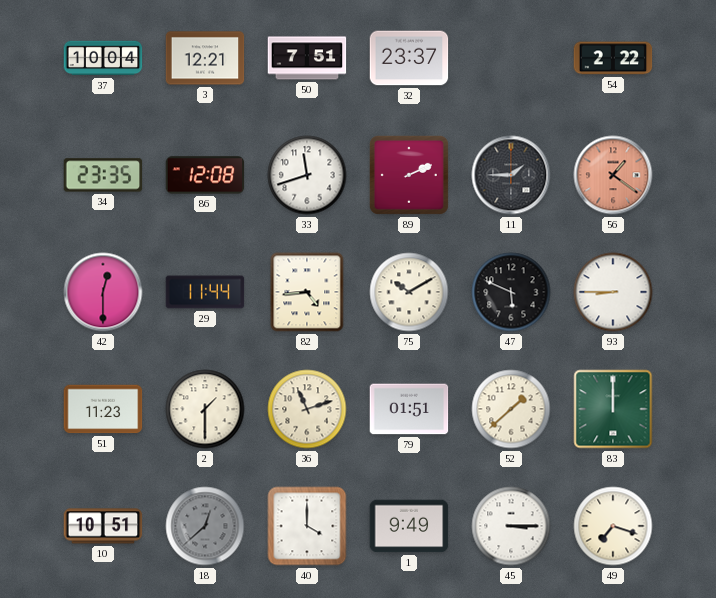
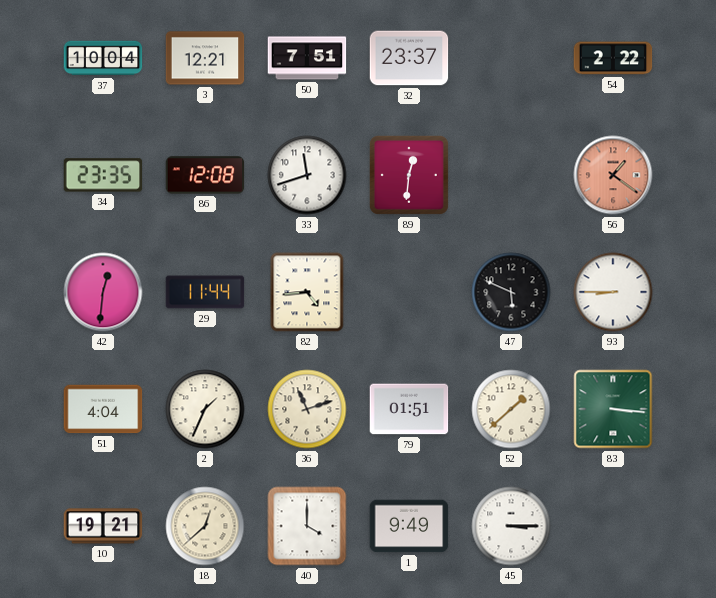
89: 2:11 -> 12:31 (409, 175)
11: 1:45 -> none (511, 175)
42: 12:30 -> 12:31 (103, 292)
75: 10:10 -> none (409, 292)
51: 11:23 -> 4:04 (103, 409)
2: 1:30 -> 1:34 (205, 409)
83: 12:00 -> 3:16 (613, 409)
10: 10:51 -> 19:21 (103, 526)
18 dial: grey -> cream (205, 526)
49: 7:18 -> none (613, 526)
